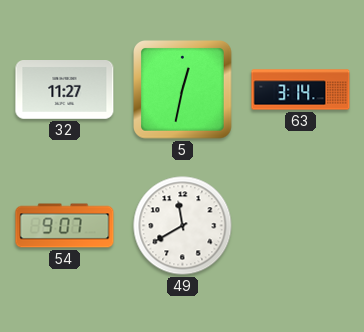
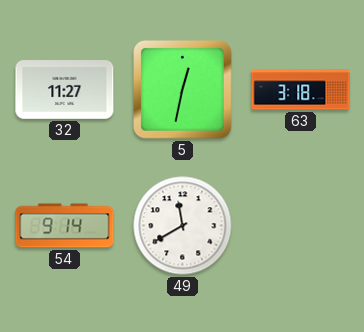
63: 3:14 -> 3:18 (301, 90)
54: 9:07 -> 9:14 (65, 226)
